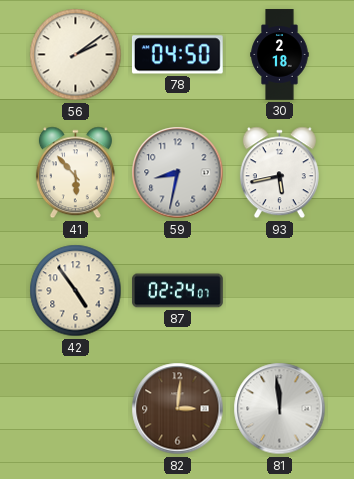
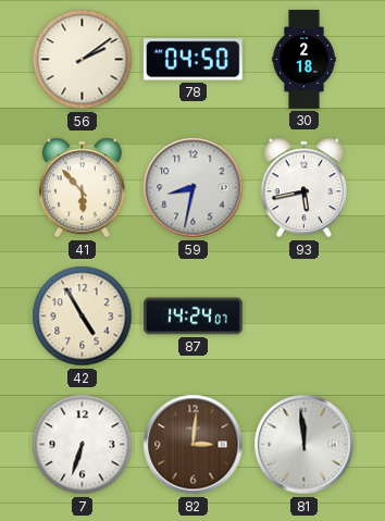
42: 4:54 -> 4:55 (83, 317)
87: 02:24 -> 14:24 (194, 317)
7: none -> 6:33 (83, 445)
